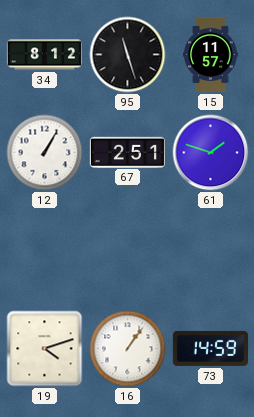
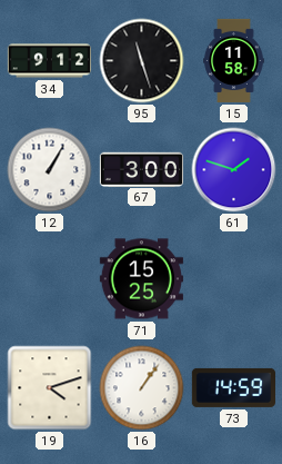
34: 8:12 -> 9:12 (49, 61)
15: 11:57 -> 11:58 (234, 61)
67: 2:51 -> 3:00 (141, 169)
71: none -> 15:25 (141, 279)
